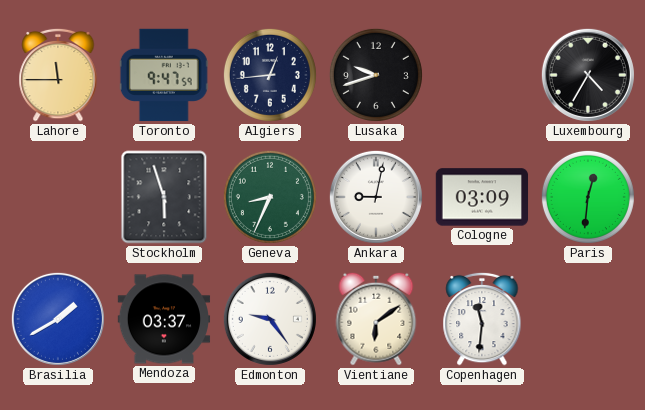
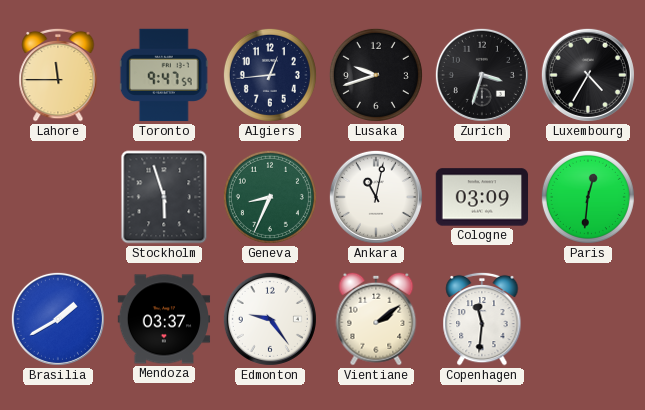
Zurich: none -> 3:33 (482, 75)
Ankara: 9:02 -> 11:02 (376, 197)
Vientiane: 6:09 -> 2:09 (376, 319)
